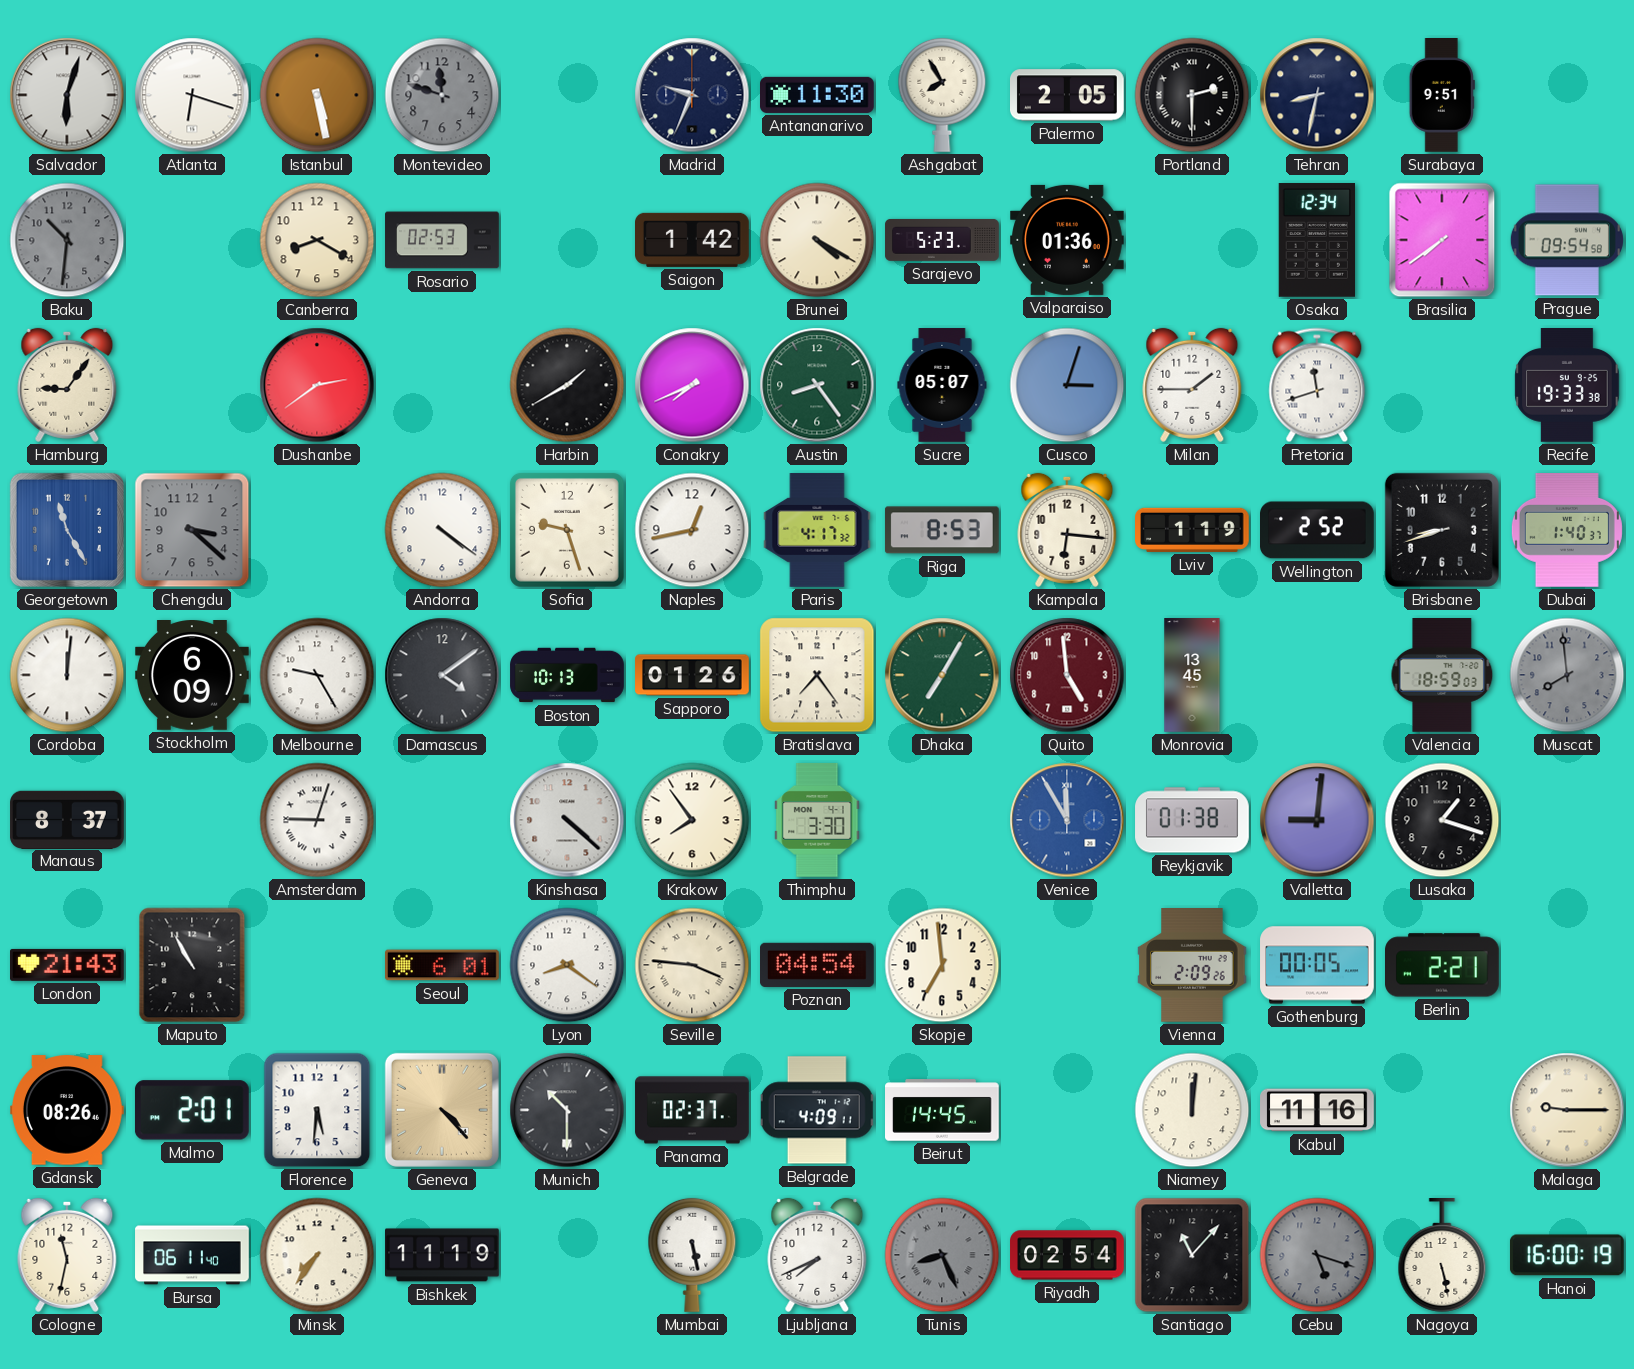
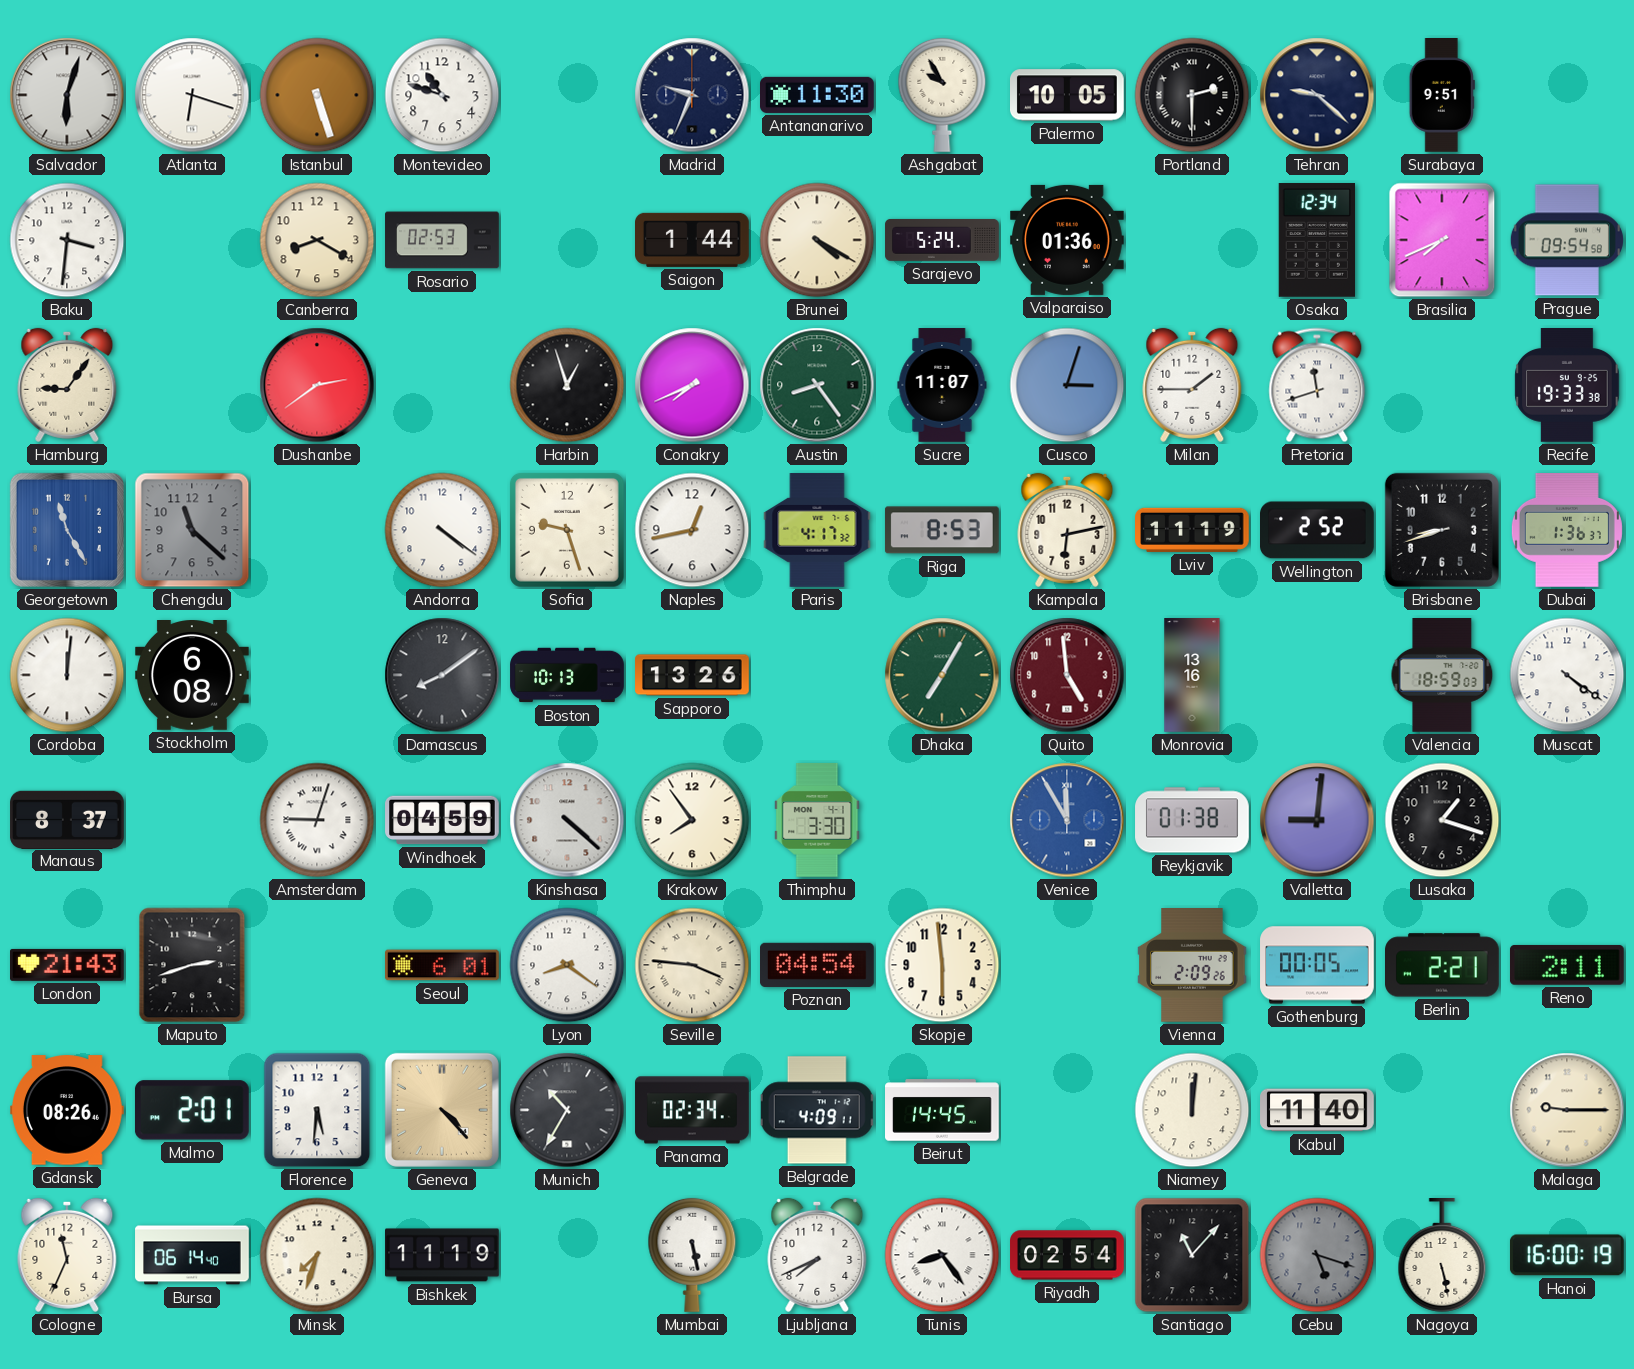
Istanbul: 5:28 -> 5:27 (317, 95)
Montevideo: 11:48 -> 10:48 (442, 95)
Montevideo dial: grey -> white (442, 95)
Ashgabat: 7:55 -> 9:55 (942, 95)
Palermo: 2:05 -> 10:05 (1068, 95)
Tehran: 8:32 -> 9:22 (1317, 95)
Baku: 10:31 -> 3:31 (67, 240)
Baku dial: grey -> white (67, 240)
Saigon: 1:42 -> 1:44 (693, 240)
Sarajevo: 5:23 -> 5:24 (942, 240)
Brasilia: 7:39 -> 7:41 (1442, 240)
Harbin: 1:40 -> 12:57 (567, 385)
Sucre: 05:07 -> 11:07 (942, 385)
Chengdu: 3:22 -> 11:22 (192, 530)
Kampala: 6:16 -> 6:13 (1067, 530)
Lviv: 1:19 -> 11:19 (1193, 530)
Dubai: 1:40 -> 1:36 (1567, 531)
Stockholm: 6:09 -> 6:08 (193, 676)
Melbourne: 9:25 -> none (317, 675)
Damascus: 4:09 -> 8:09 (442, 675)
Sapporo: 01:26 -> 13:26 (692, 675)
Bratislava: 7:24 -> none (817, 675)
Monrovia: 13:45 -> 13:16 (1192, 675)
Muscat: 7:59 -> 4:21 (1567, 675)
Muscat dial: grey -> white (1567, 675)
Windhoek: none -> 04:59 (442, 820)
Maputo: 10:55 -> 2:42 (192, 965)
Skopje: 6:59 -> 5:59 (942, 965)
Reno: none -> 2:11 (1567, 965)
Munich: 10:30 -> 10:35 (567, 1110)
Panama: 02:37 -> 02:34 (692, 1110)
Kabul: 11:16 -> 11:40 (1317, 1110)
Cologne: 11:32 -> 11:34 (67, 1255)
Bursa: 06:11 -> 06:14 (192, 1255)
Minsk: 7:36 -> 7:33 (317, 1255)
Tunis: 8:26 -> 8:24 (942, 1255)
Tunis dial: grey -> white (942, 1255)
